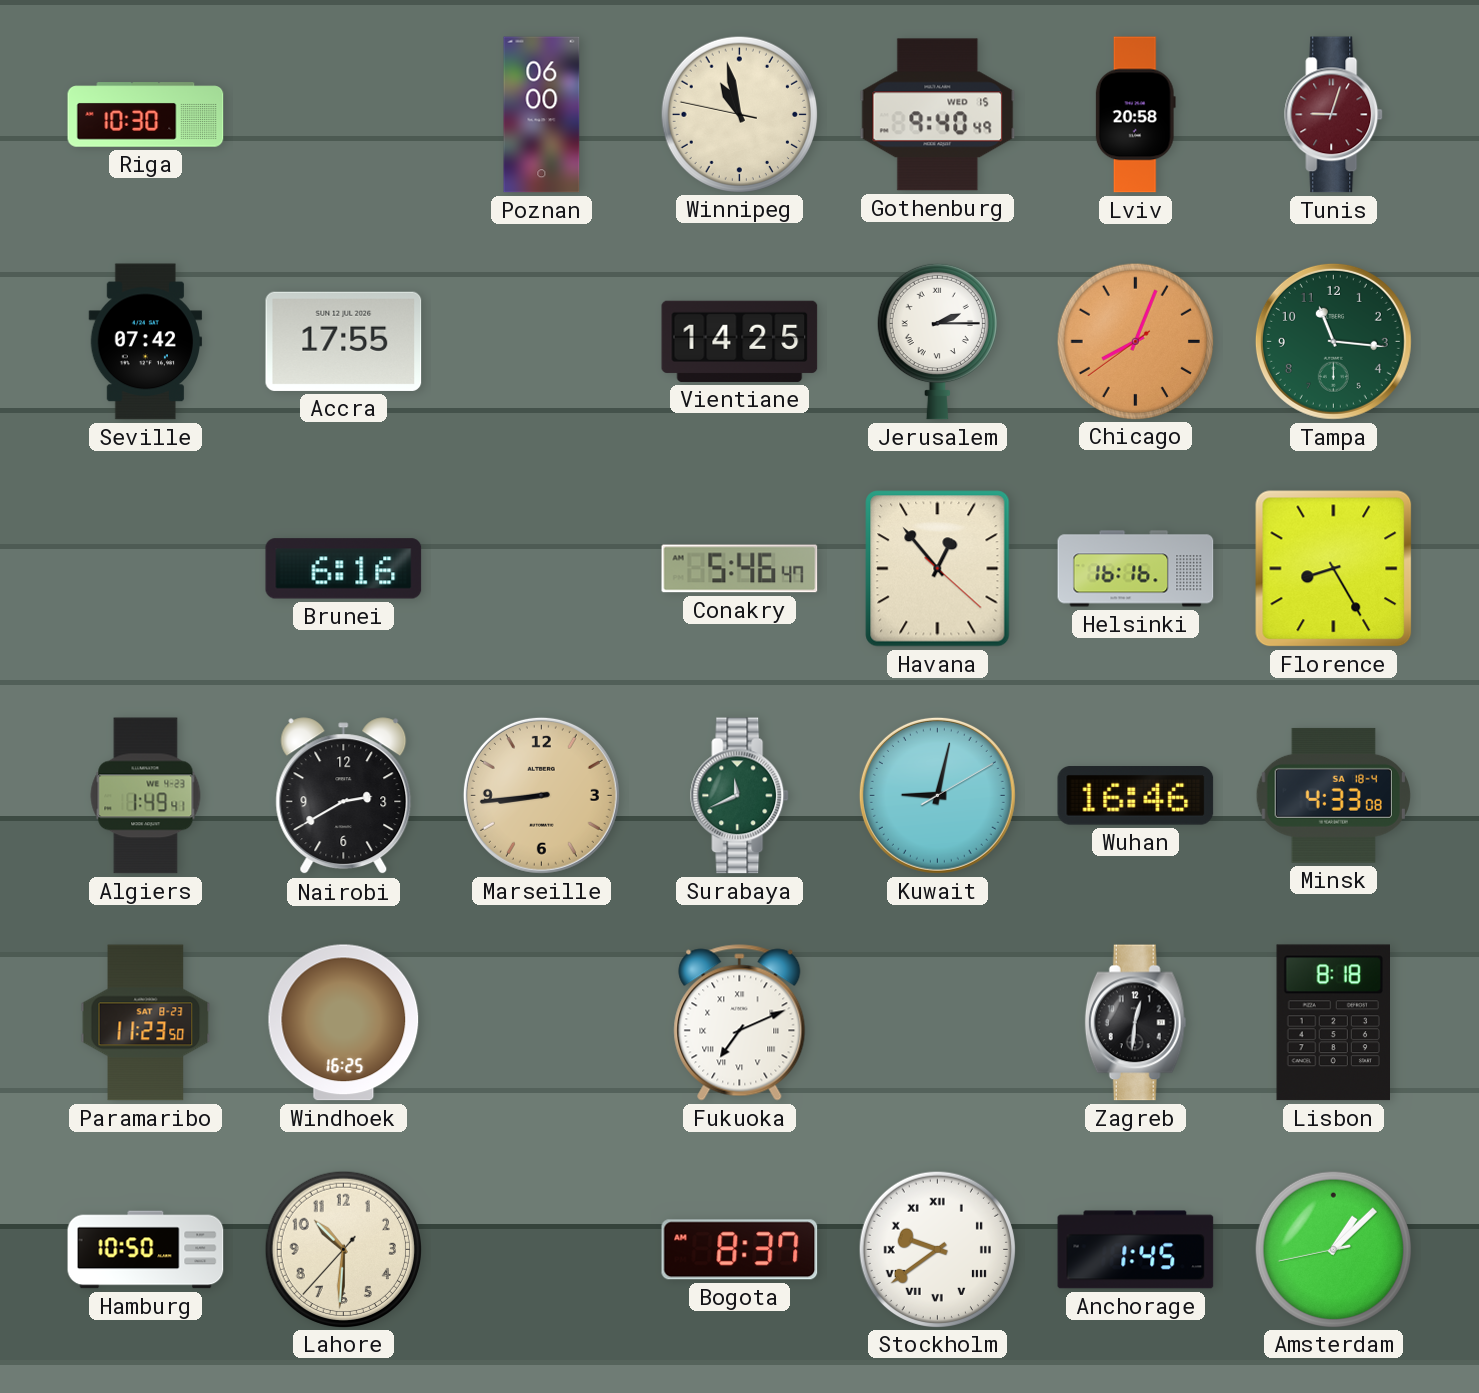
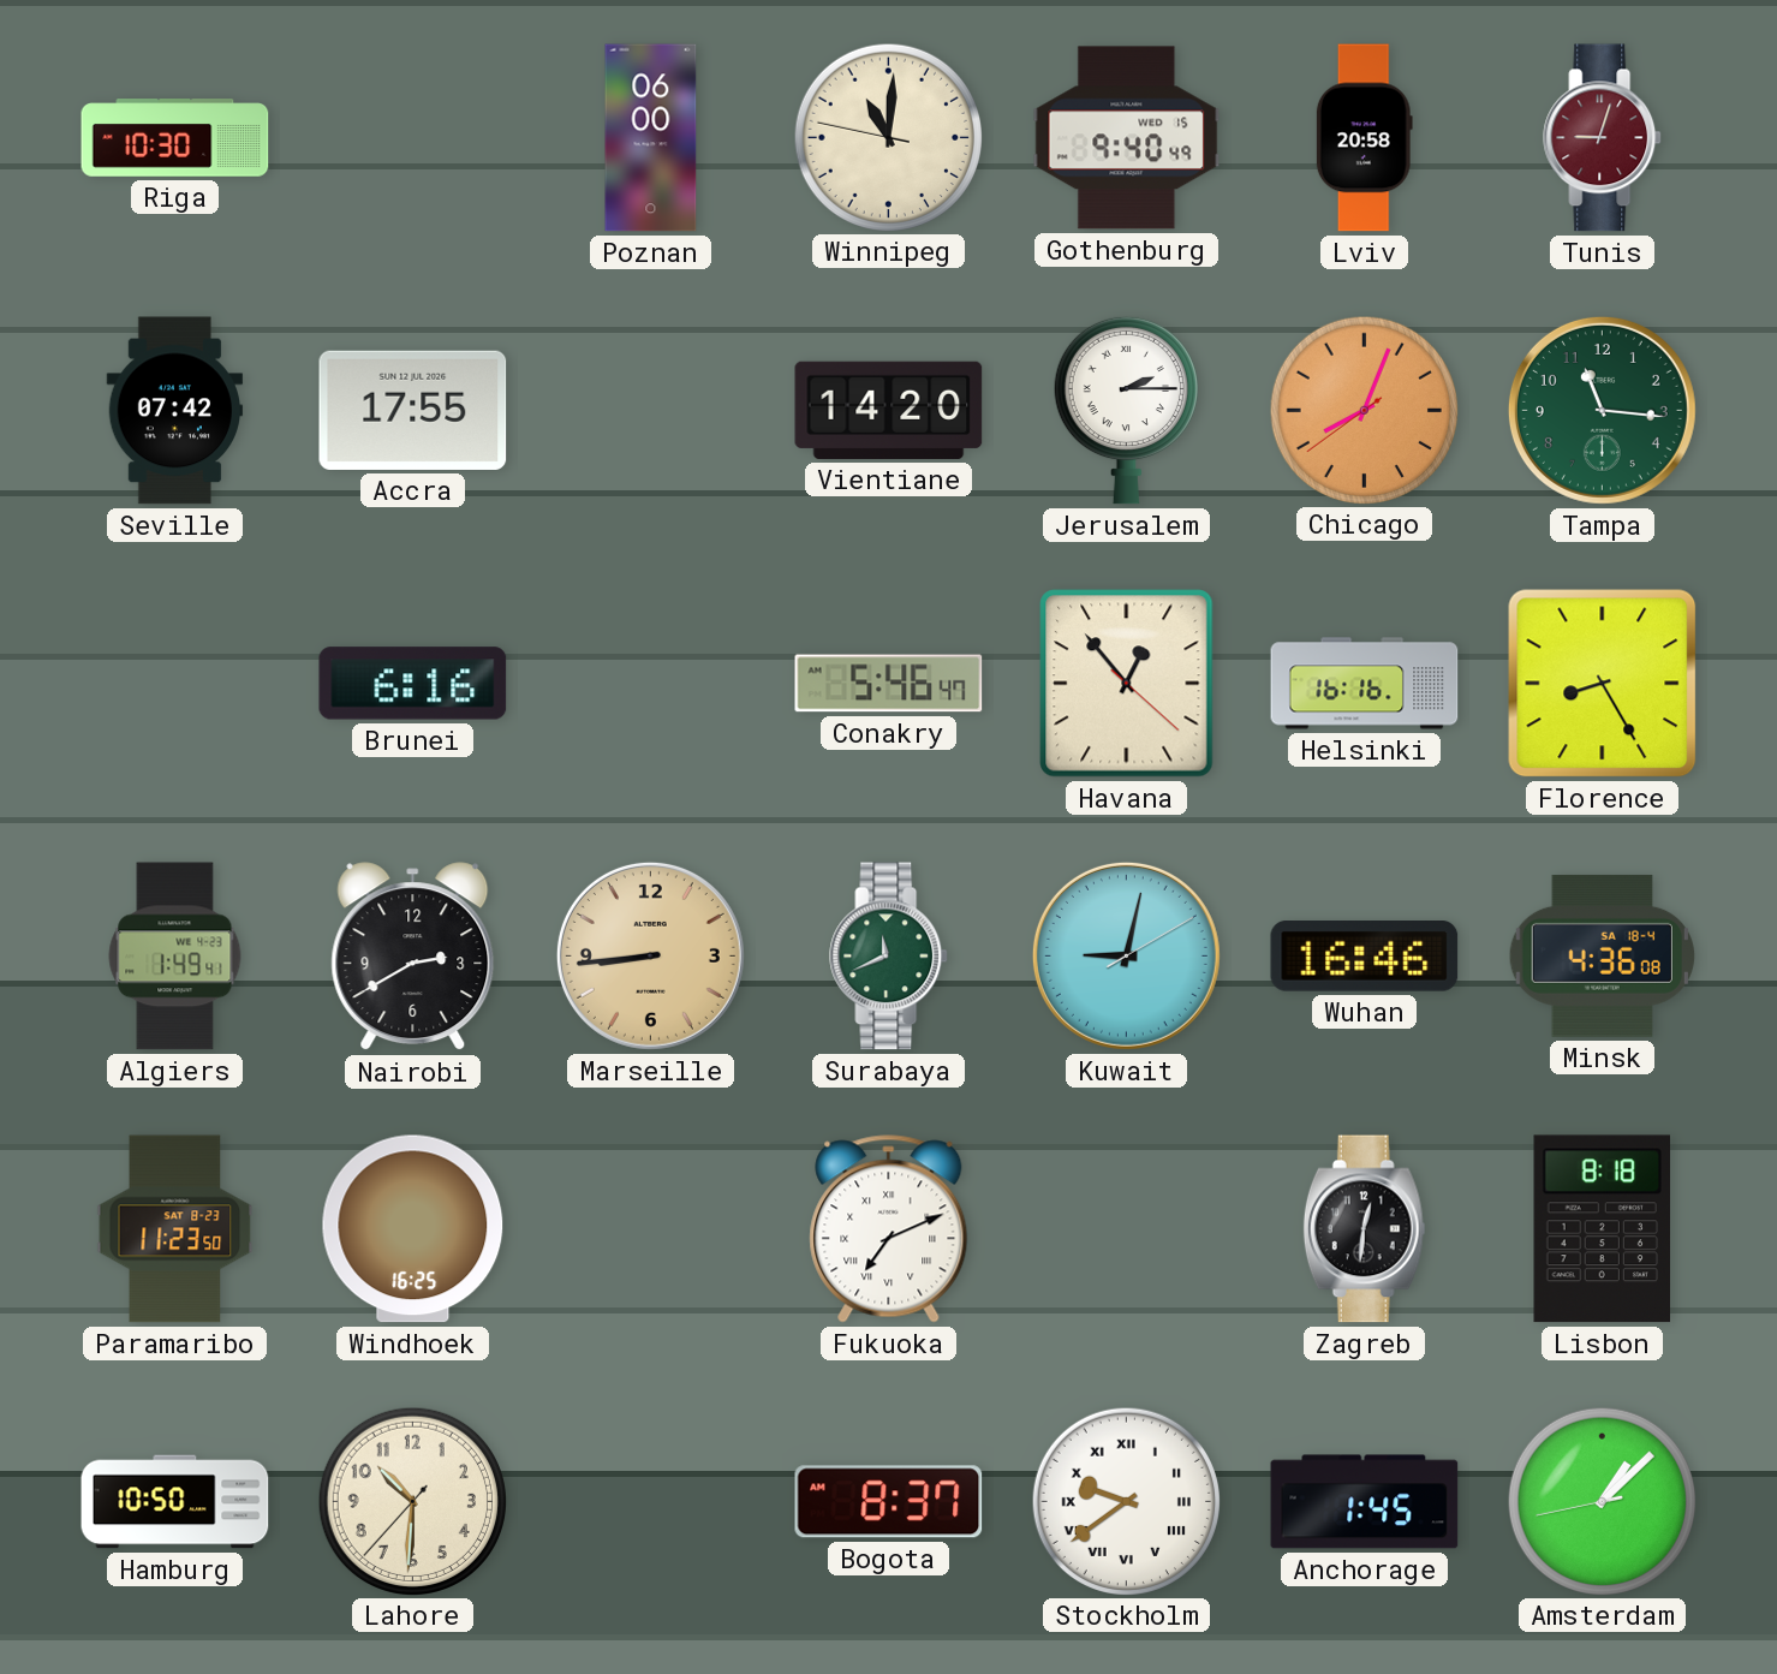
Winnipeg: 10:57 -> 11:00 (888, 137)
Vientiane: 14:25 -> 14:20 (889, 410)
Minsk: 4:33 -> 4:36 (1602, 955)
